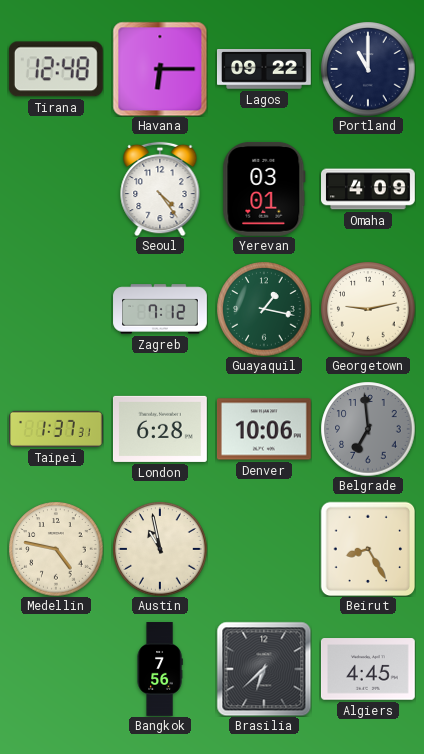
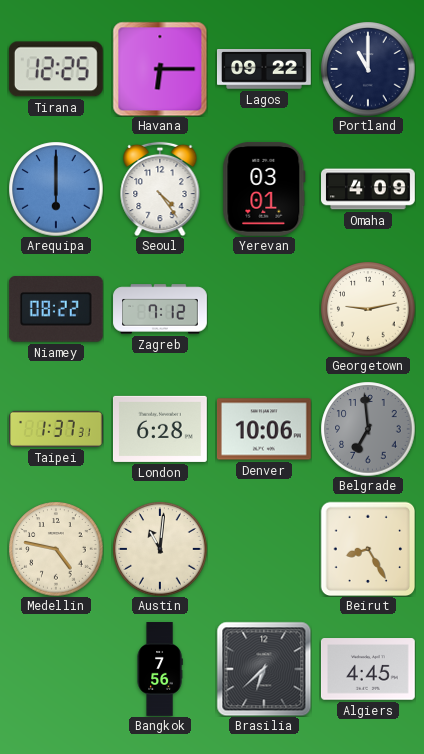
Tirana: 12:48 -> 12:25 (56, 69)
Arequipa: none -> 6:00 (56, 189)
Niamey: none -> 08:22 (56, 309)
Guayaquil: 1:17 -> none (264, 309)
Austin: 10:58 -> 11:01 (160, 549)
